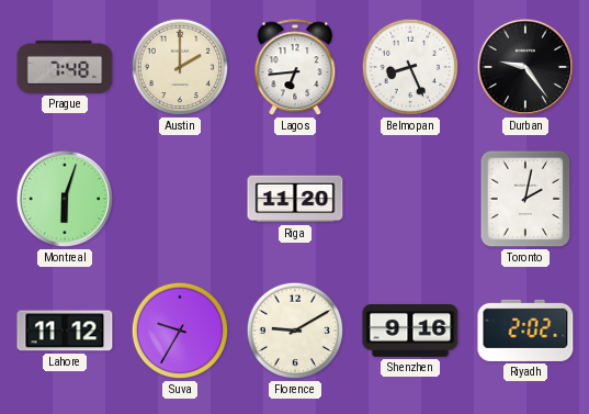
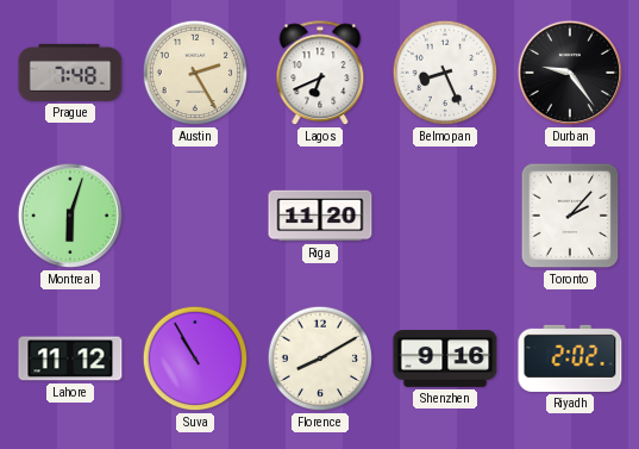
Austin: 2:00 -> 2:25 (195, 73)
Lagos: 6:44 -> 6:41 (320, 74)
Toronto: 2:02 -> 2:07 (570, 216)
Suva: 9:35 -> 10:55 (195, 358)
Florence: 9:10 -> 8:10 (320, 358)
